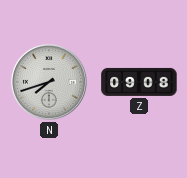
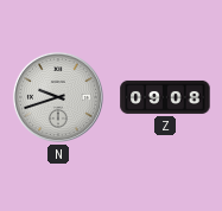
N: 7:42 -> 9:42 (58, 97)
